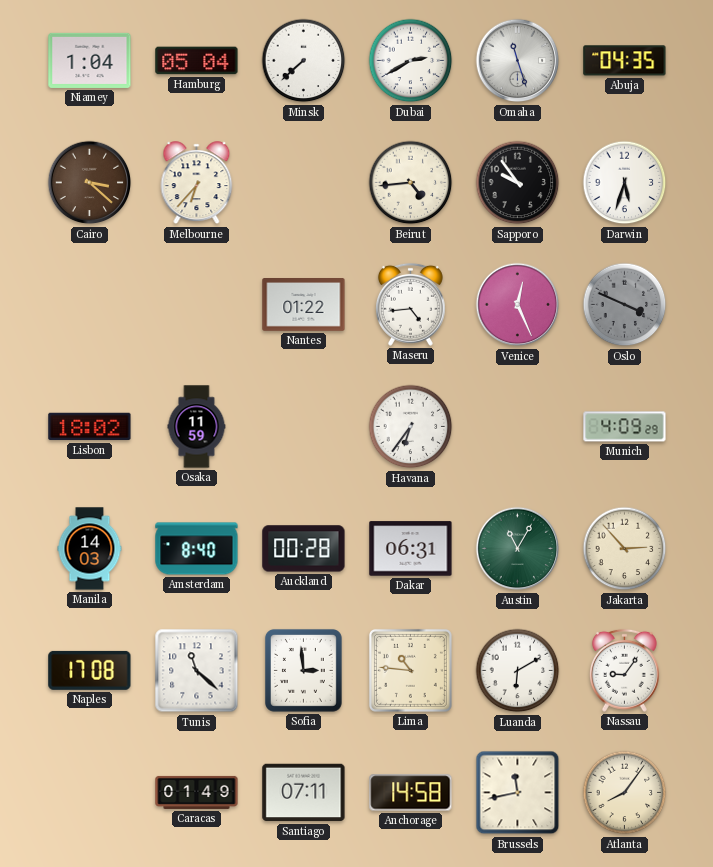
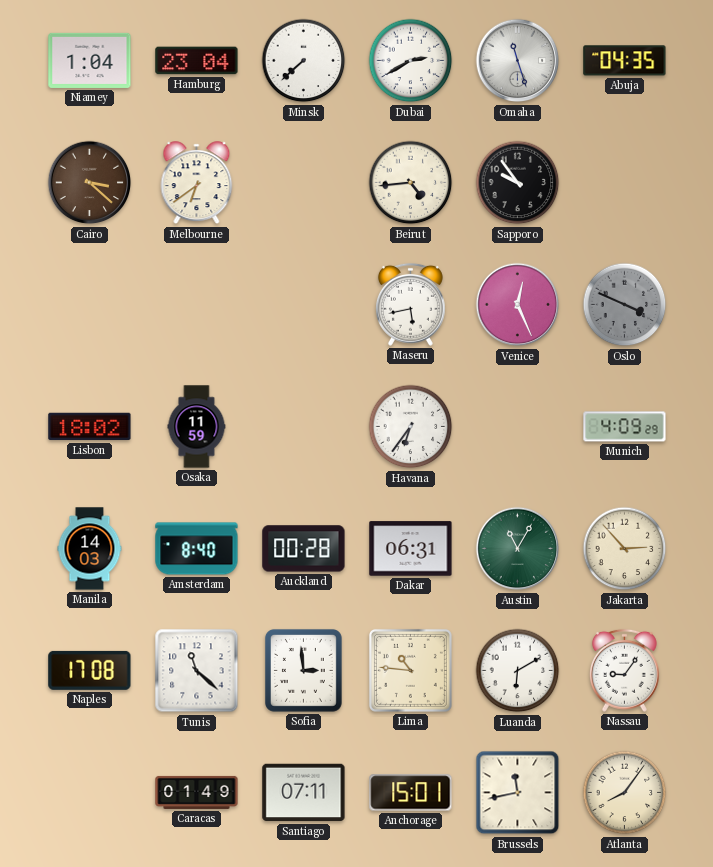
Hamburg: 05:04 -> 23:04 (197, 61)
Melbourne: 6:37 -> 6:39 (197, 183)
Darwin: 5:33 -> none (625, 183)
Nantes: 01:22 -> none (304, 305)
Maseru: 4:44 -> 5:43 (410, 304)
Anchorage: 14:58 -> 15:01 (411, 793)
